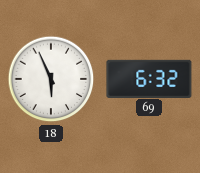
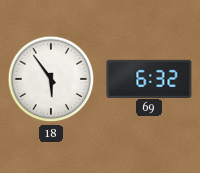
18: 5:56 -> 5:54 (51, 79)
